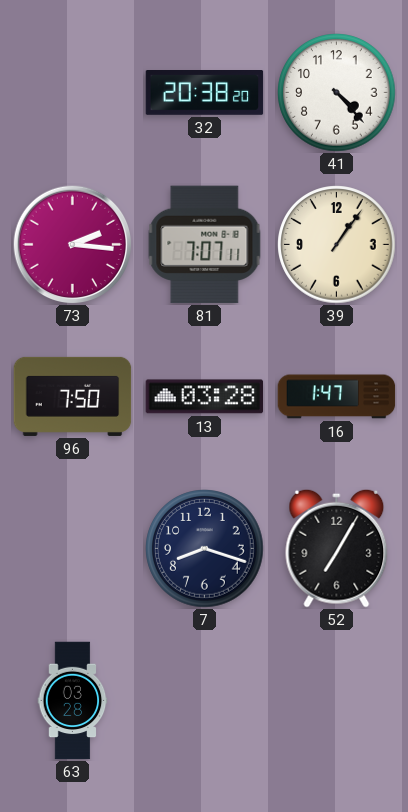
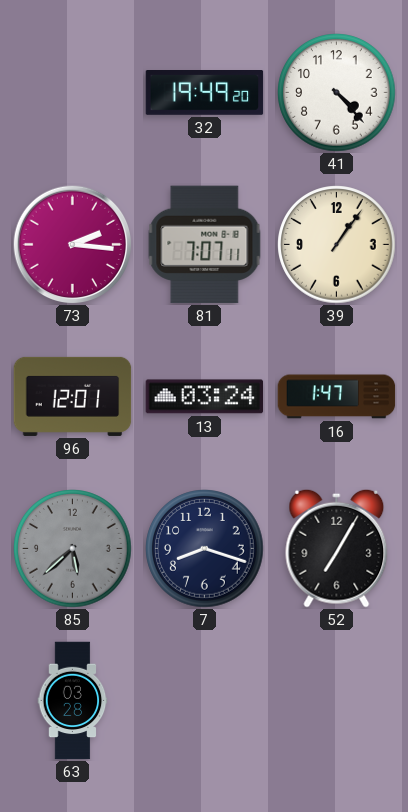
32: 20:38 -> 19:49 (205, 93)
96: 7:50 -> 12:01 (73, 396)
13: 03:28 -> 03:24 (205, 397)
85: none -> 5:38 (73, 549)
